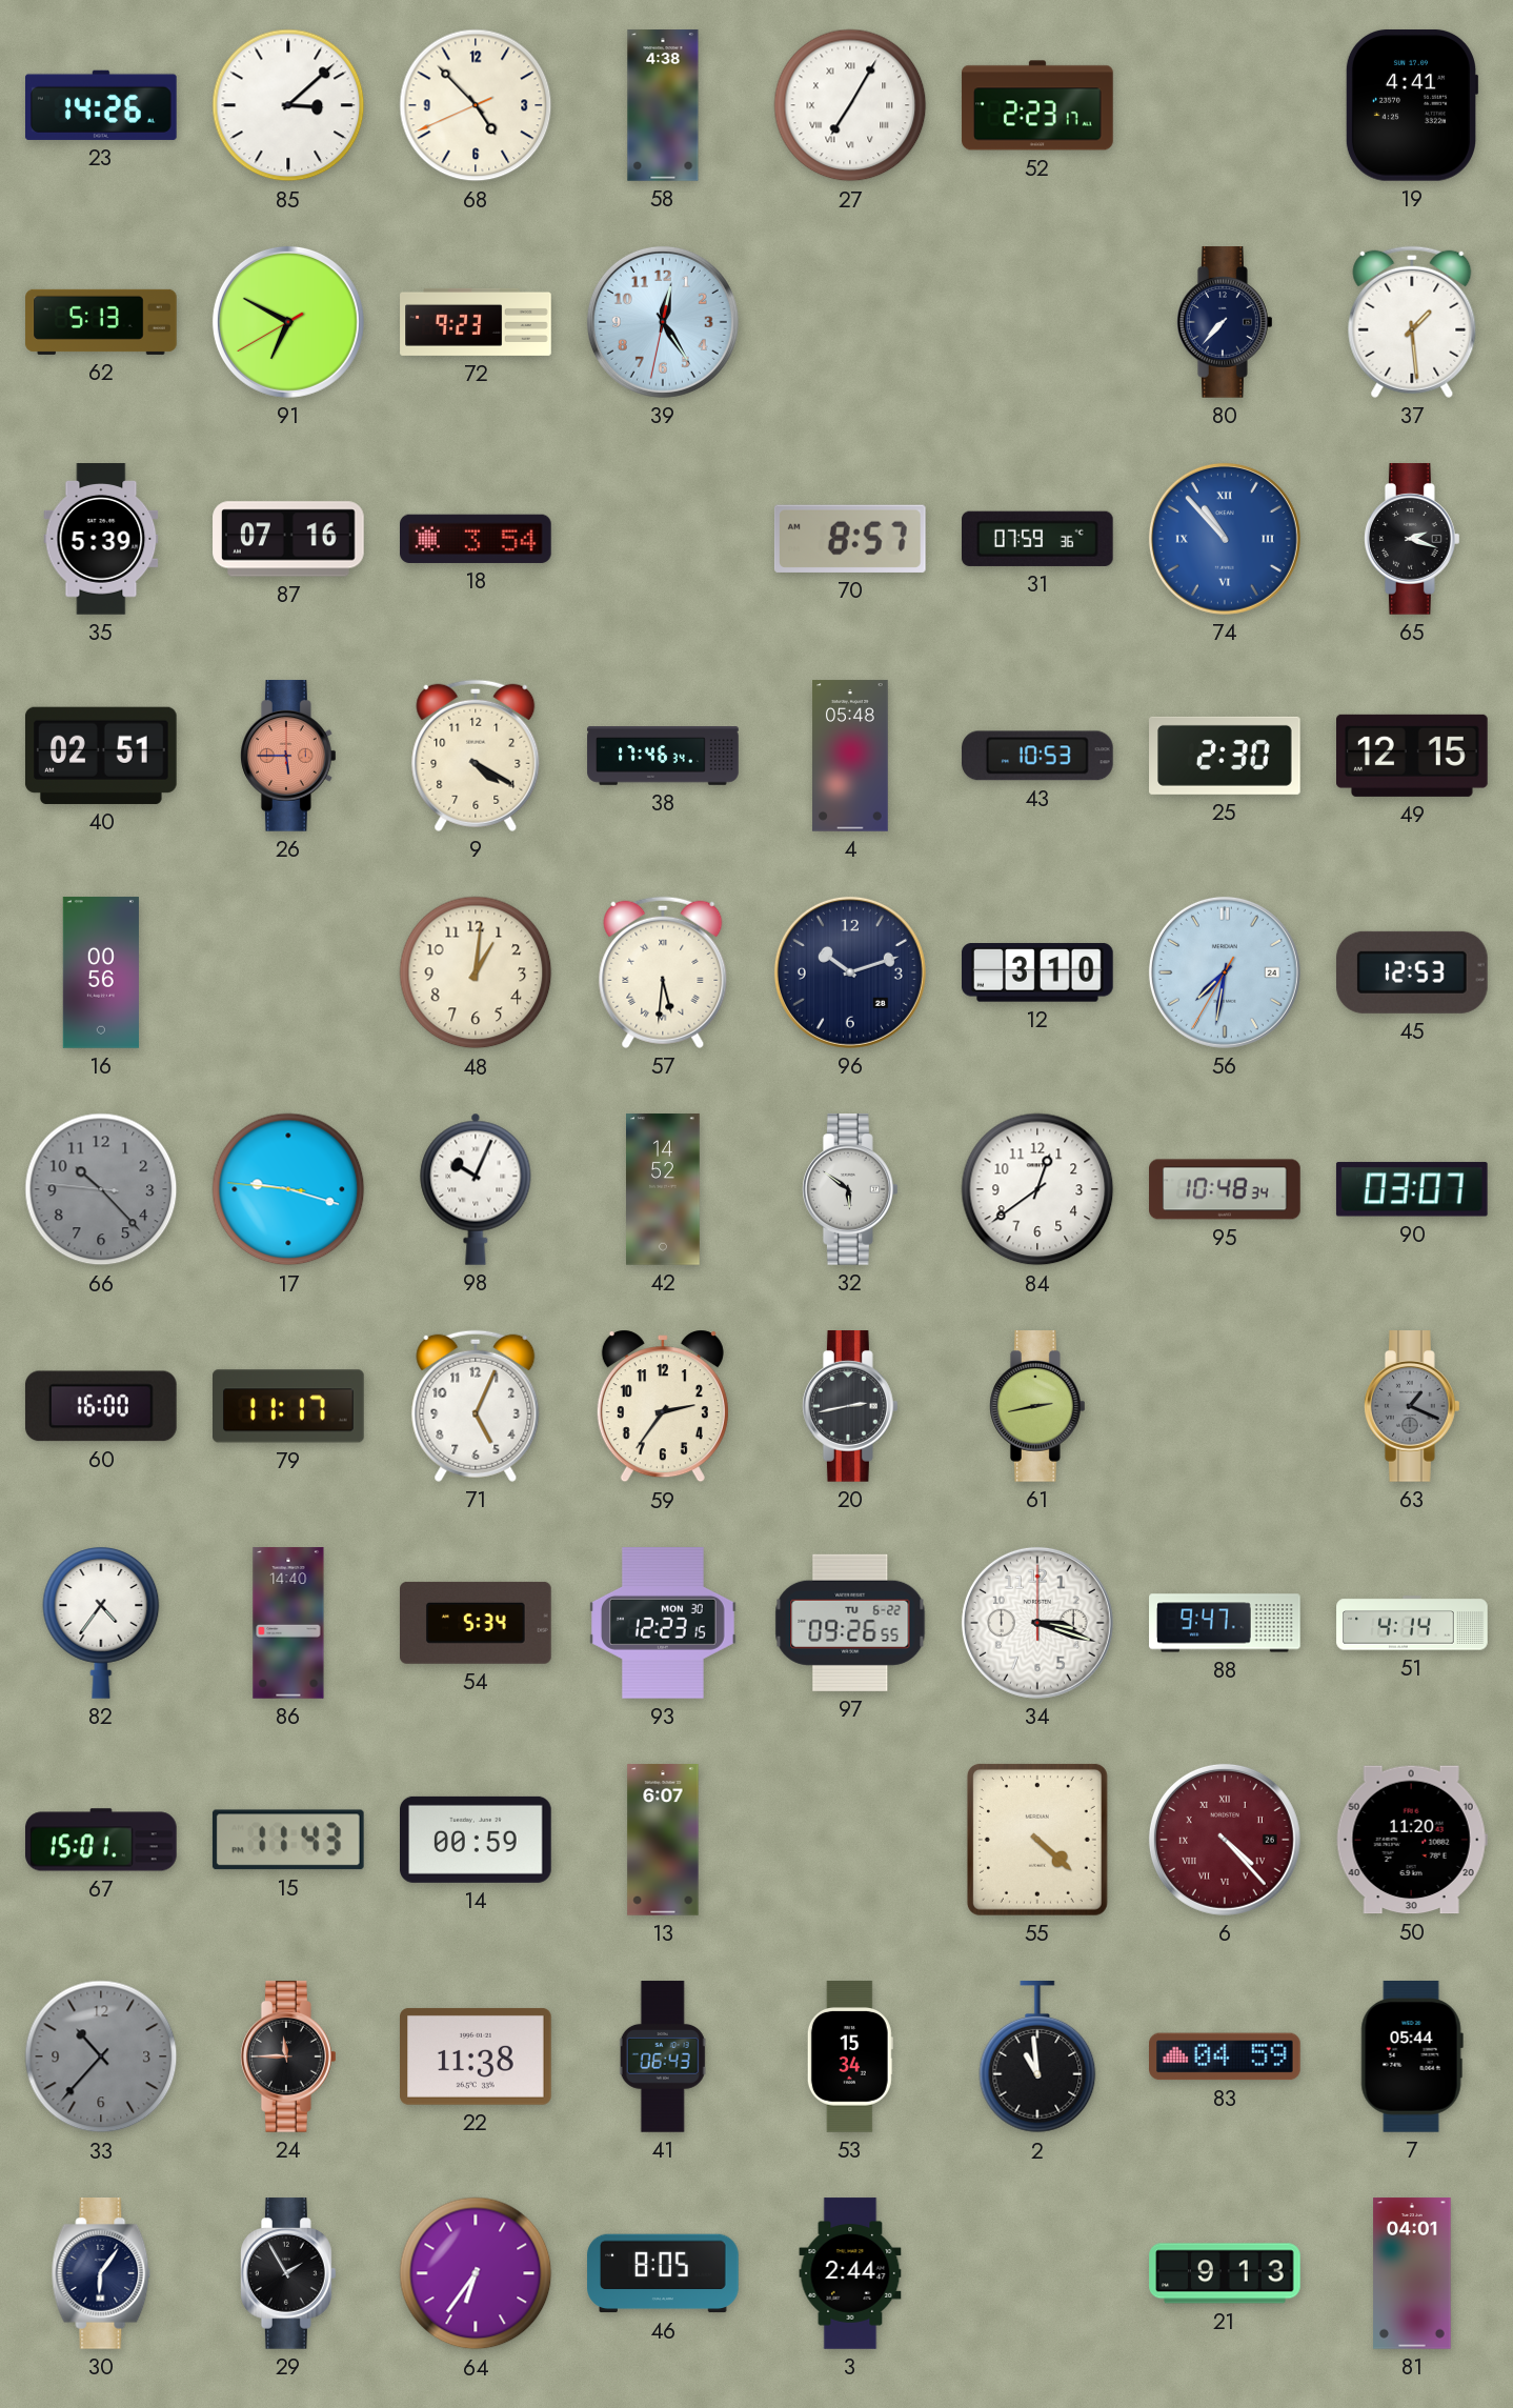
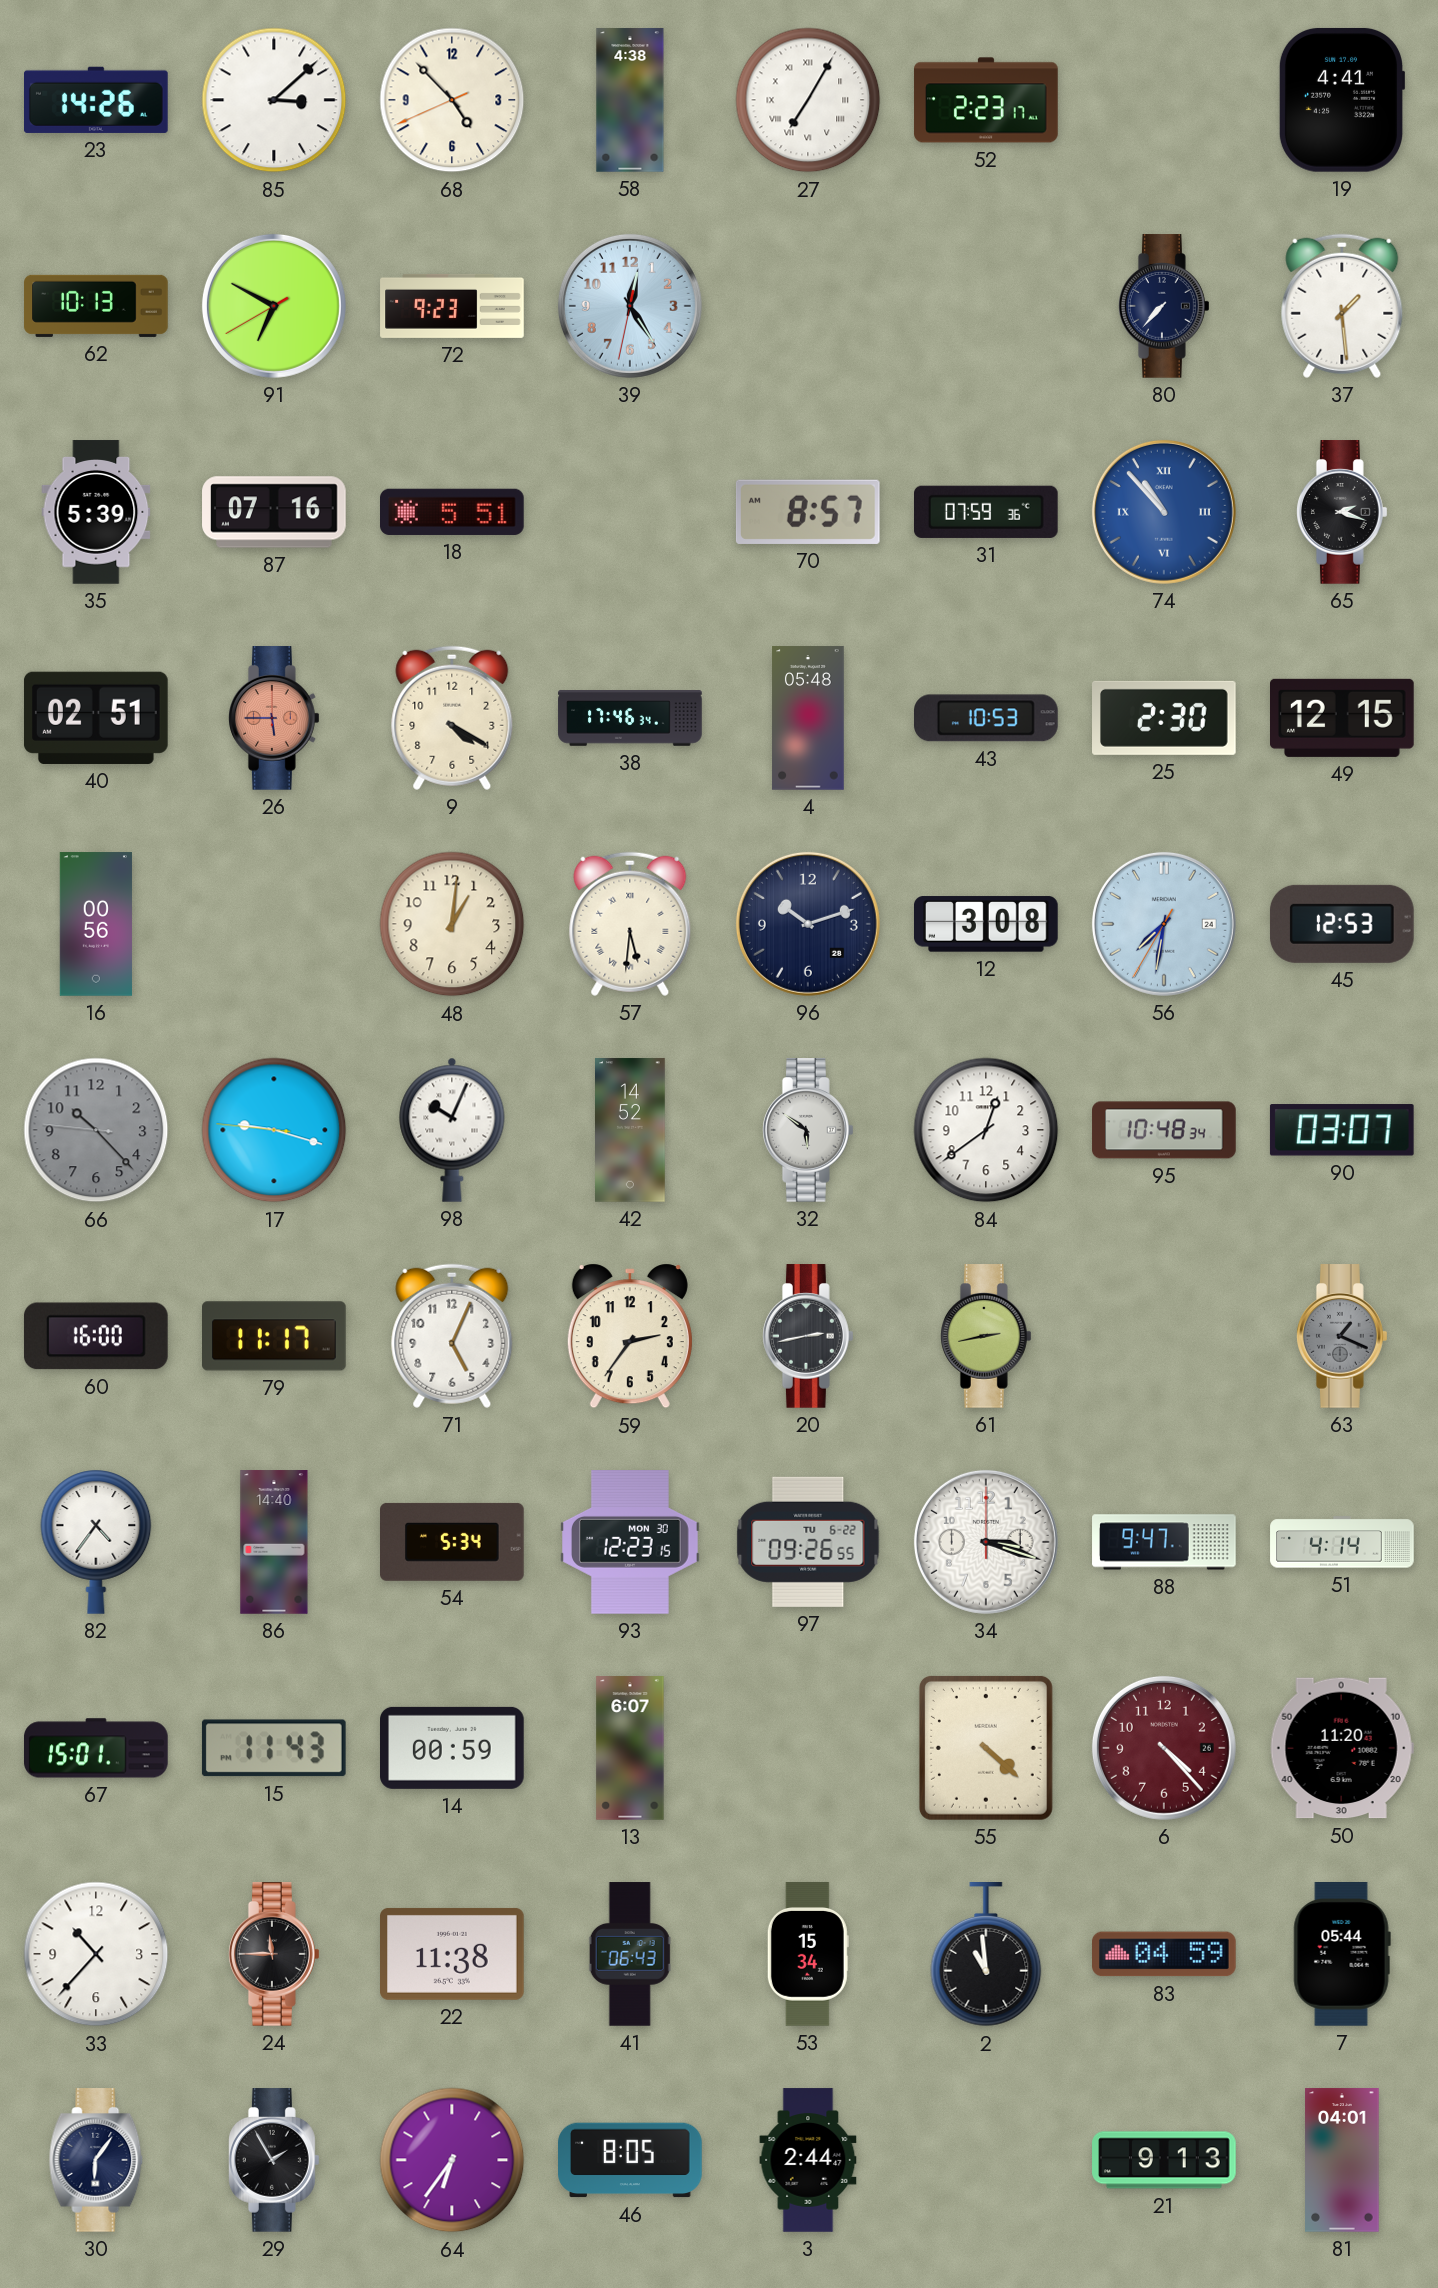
62: 5:13 -> 10:13 (96, 306)
18: 3:54 -> 5:51 (453, 512)
12: 3:10 -> 3:08 (987, 924)
6 numerals: Roman -> Arabic (1164, 1748)
33 dial: grey -> white (96, 1954)
